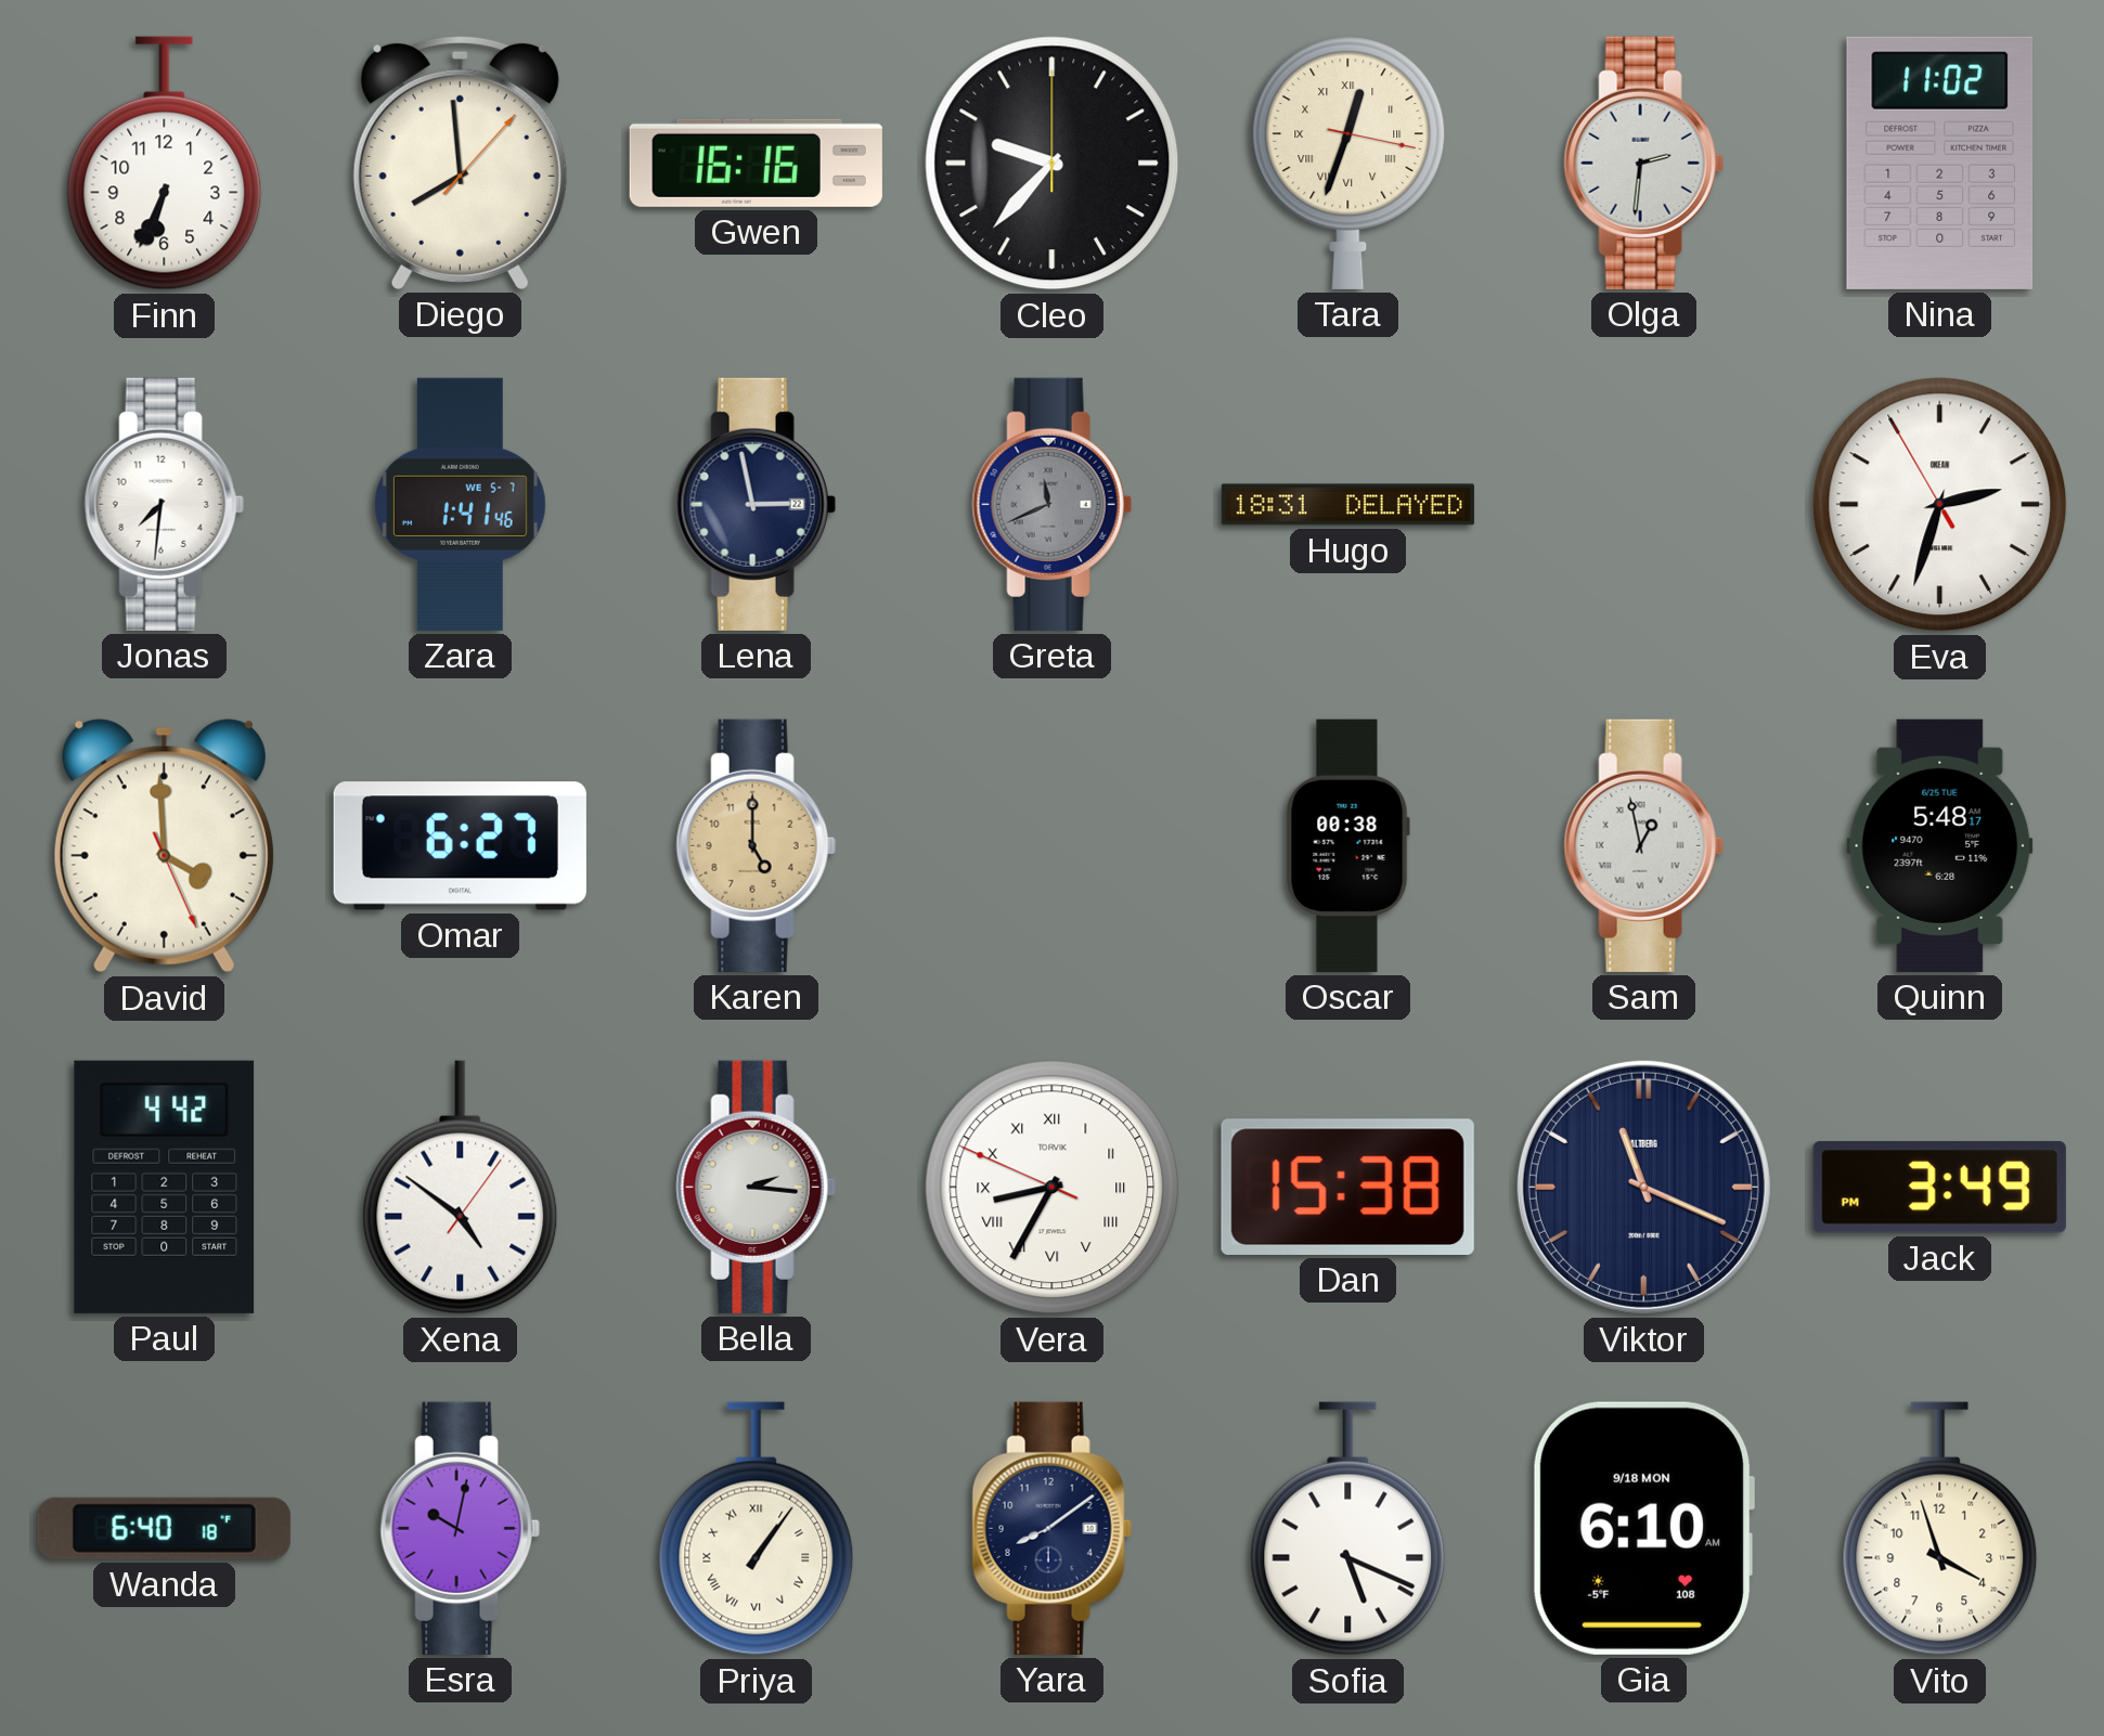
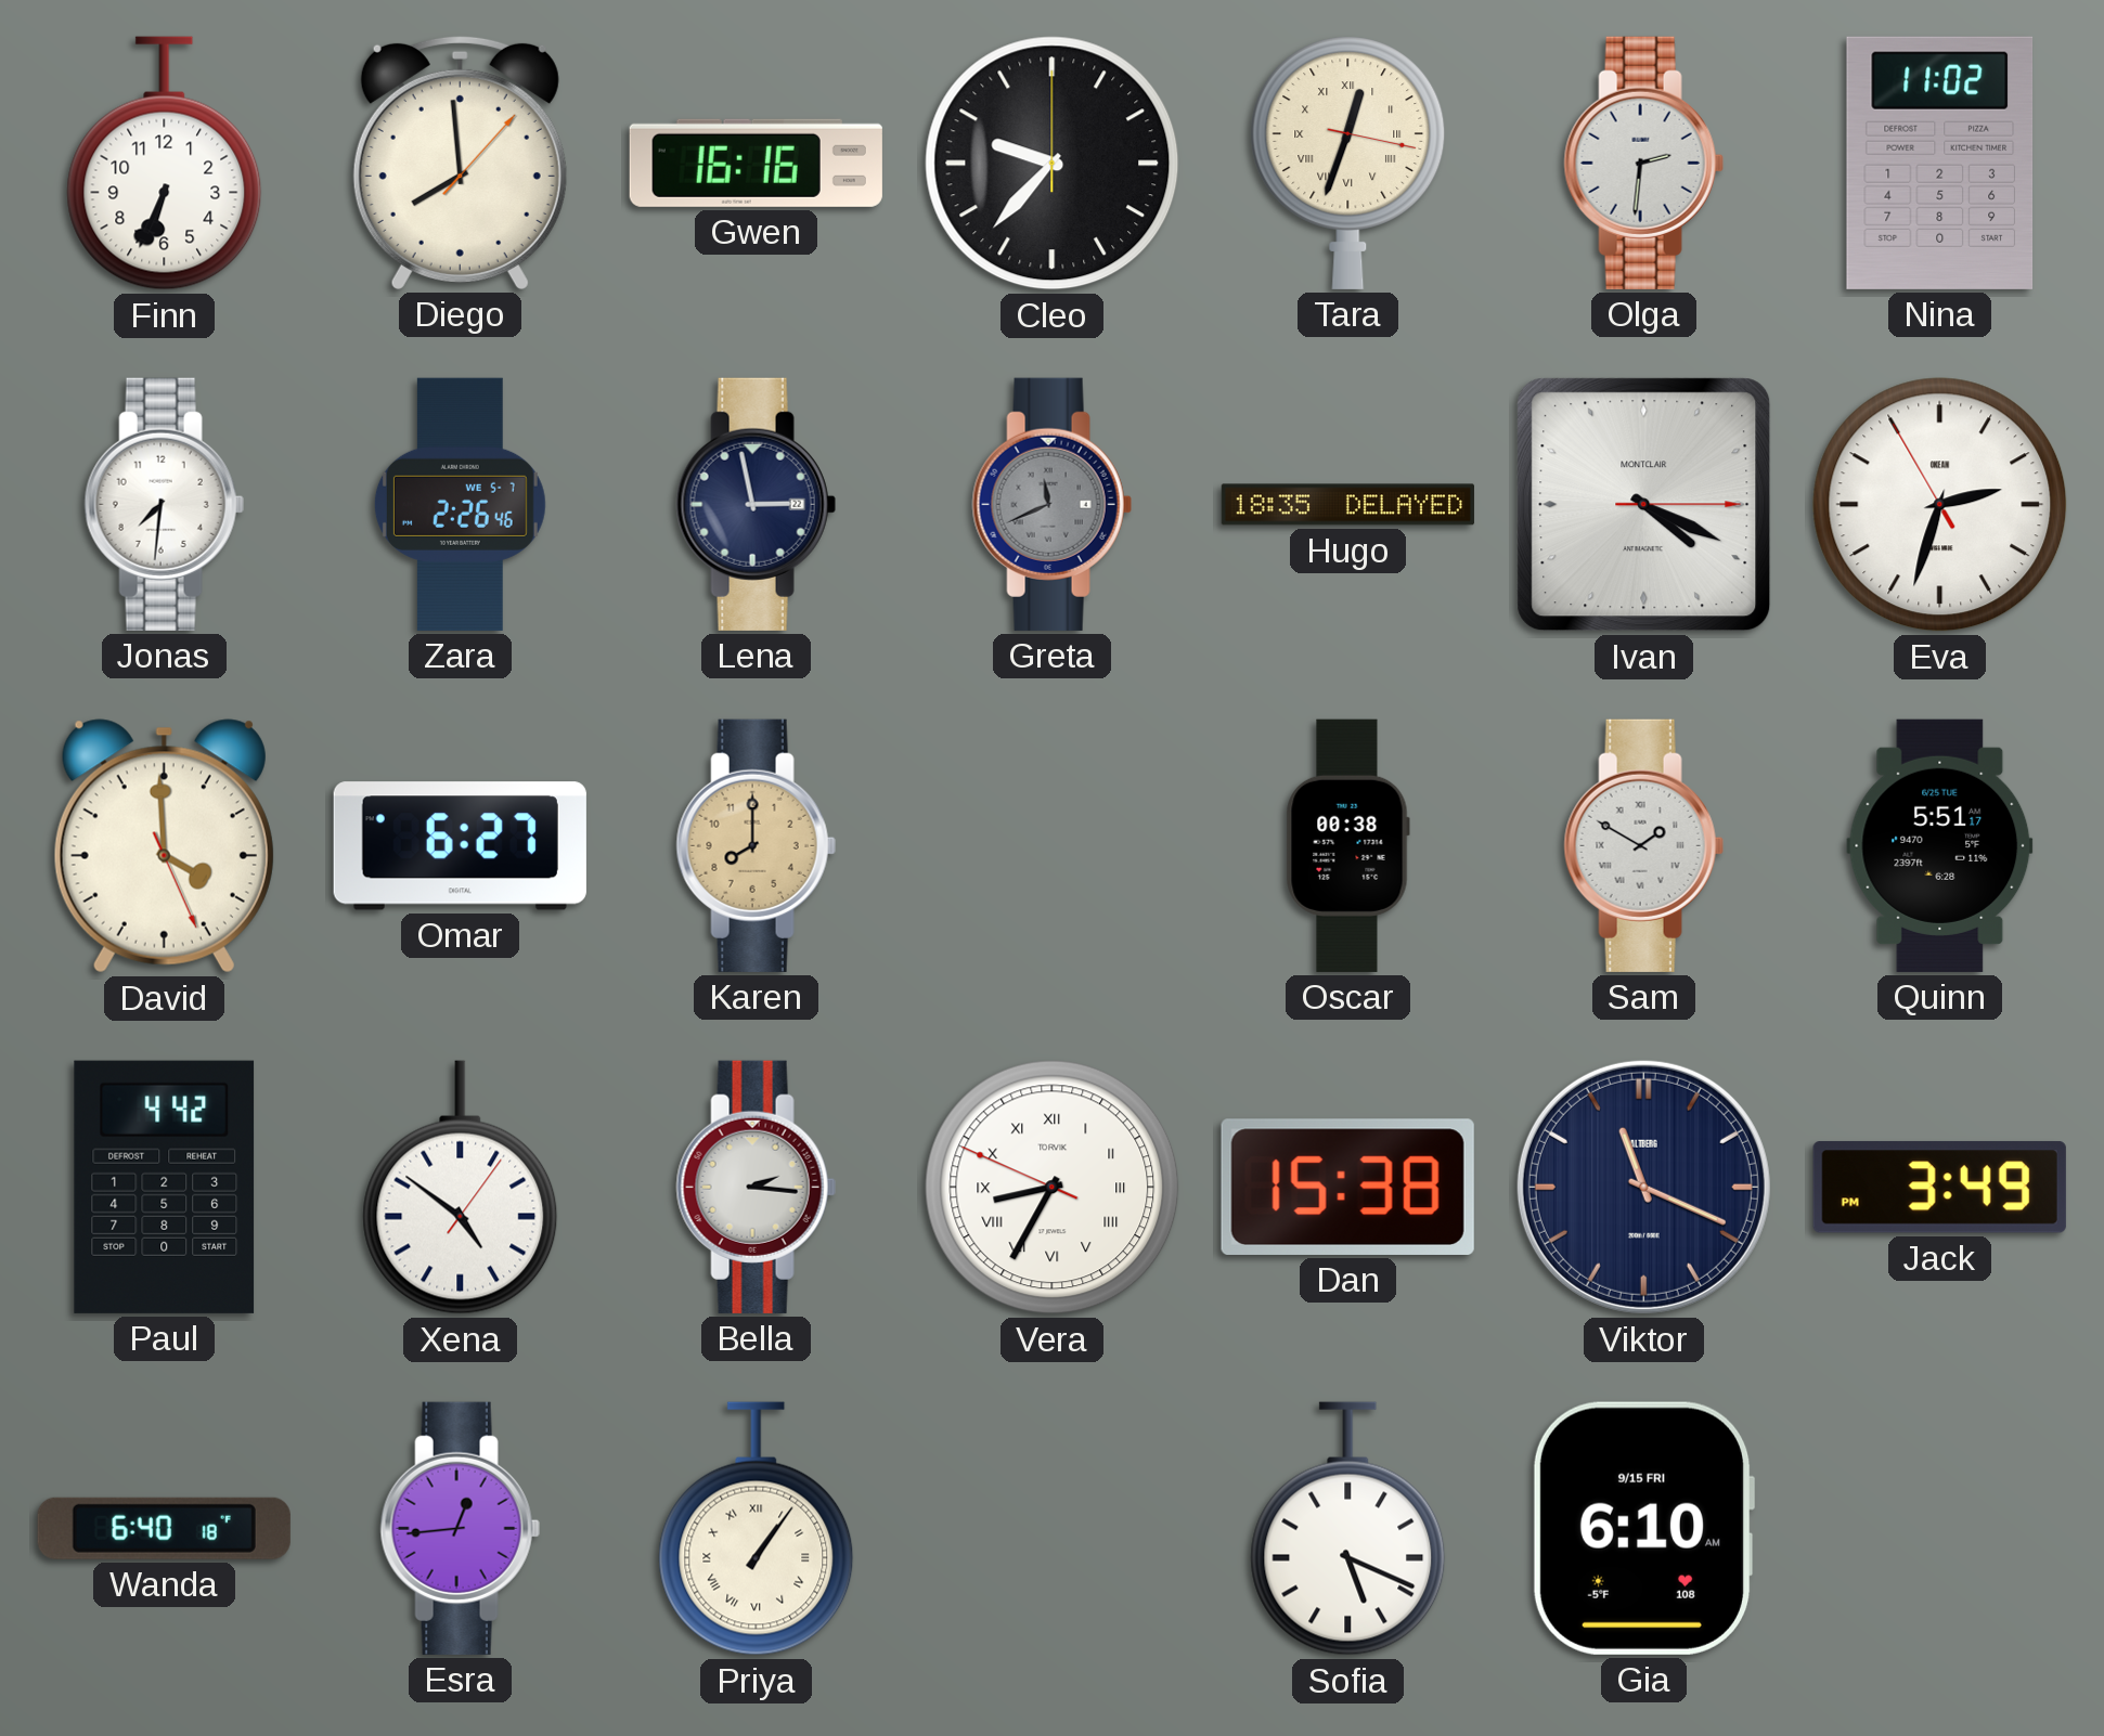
Zara: 1:41 -> 2:26 (460, 504)
Hugo: 18:31 -> 18:35 (1347, 505)
Ivan: none -> 4:19 (1644, 505)
Karen: 5:00 -> 8:00 (756, 845)
Sam: 12:58 -> 1:50 (1643, 845)
Quinn: 5:48 -> 5:51 (1940, 845)
Esra: 10:02 -> 12:44 (460, 1528)
Yara: 8:09 -> none (1051, 1528)
Gia date: 9/18 MON -> 9/15 FRI (1643, 1528)
Vito: 3:57 -> none (1940, 1529)
